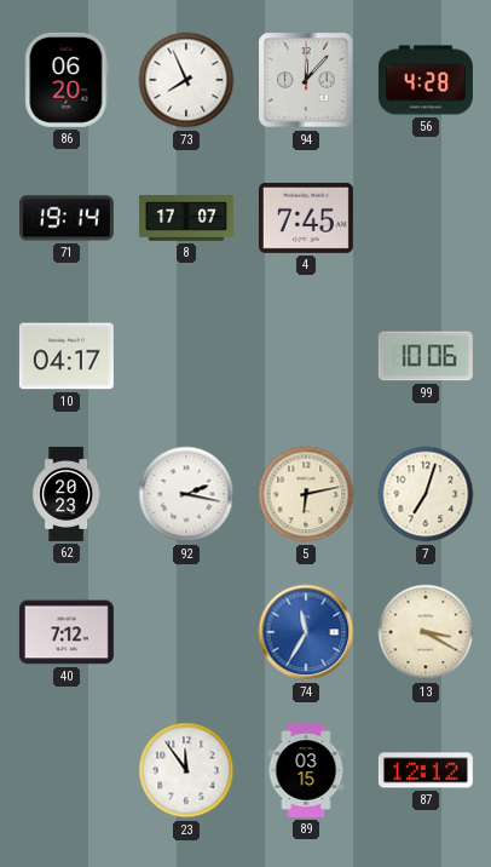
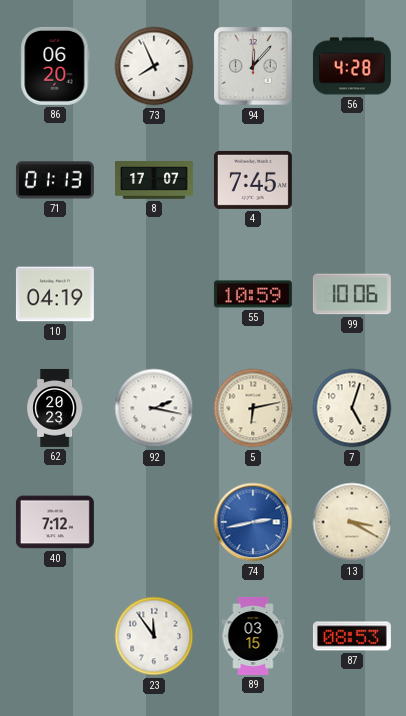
71: 19:14 -> 01:13 (55, 180)
10: 04:17 -> 04:19 (55, 294)
55: none -> 10:59 (253, 294)
7: 7:03 -> 5:03 (352, 408)
74: 11:35 -> 2:43 (253, 522)
87: 12:12 -> 08:53 (352, 636)
